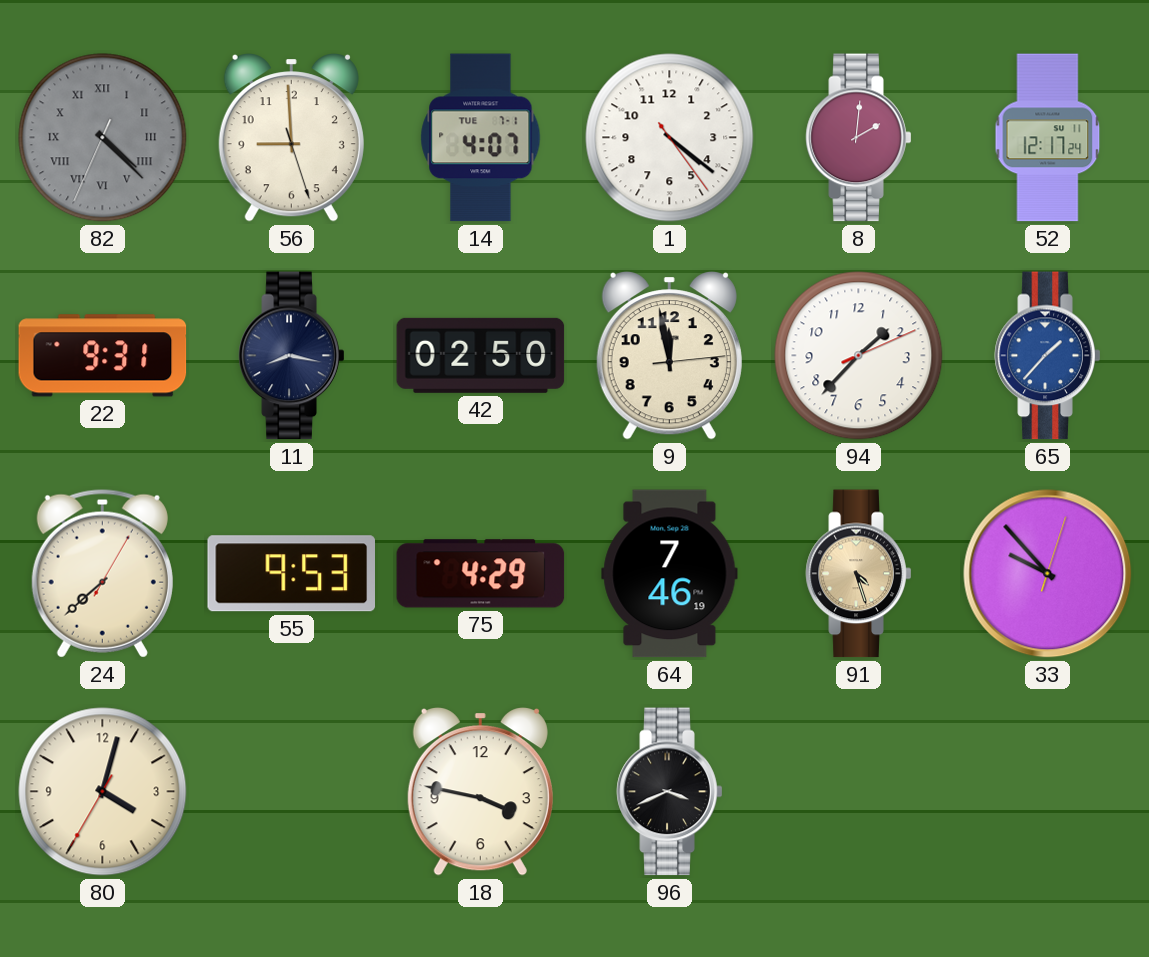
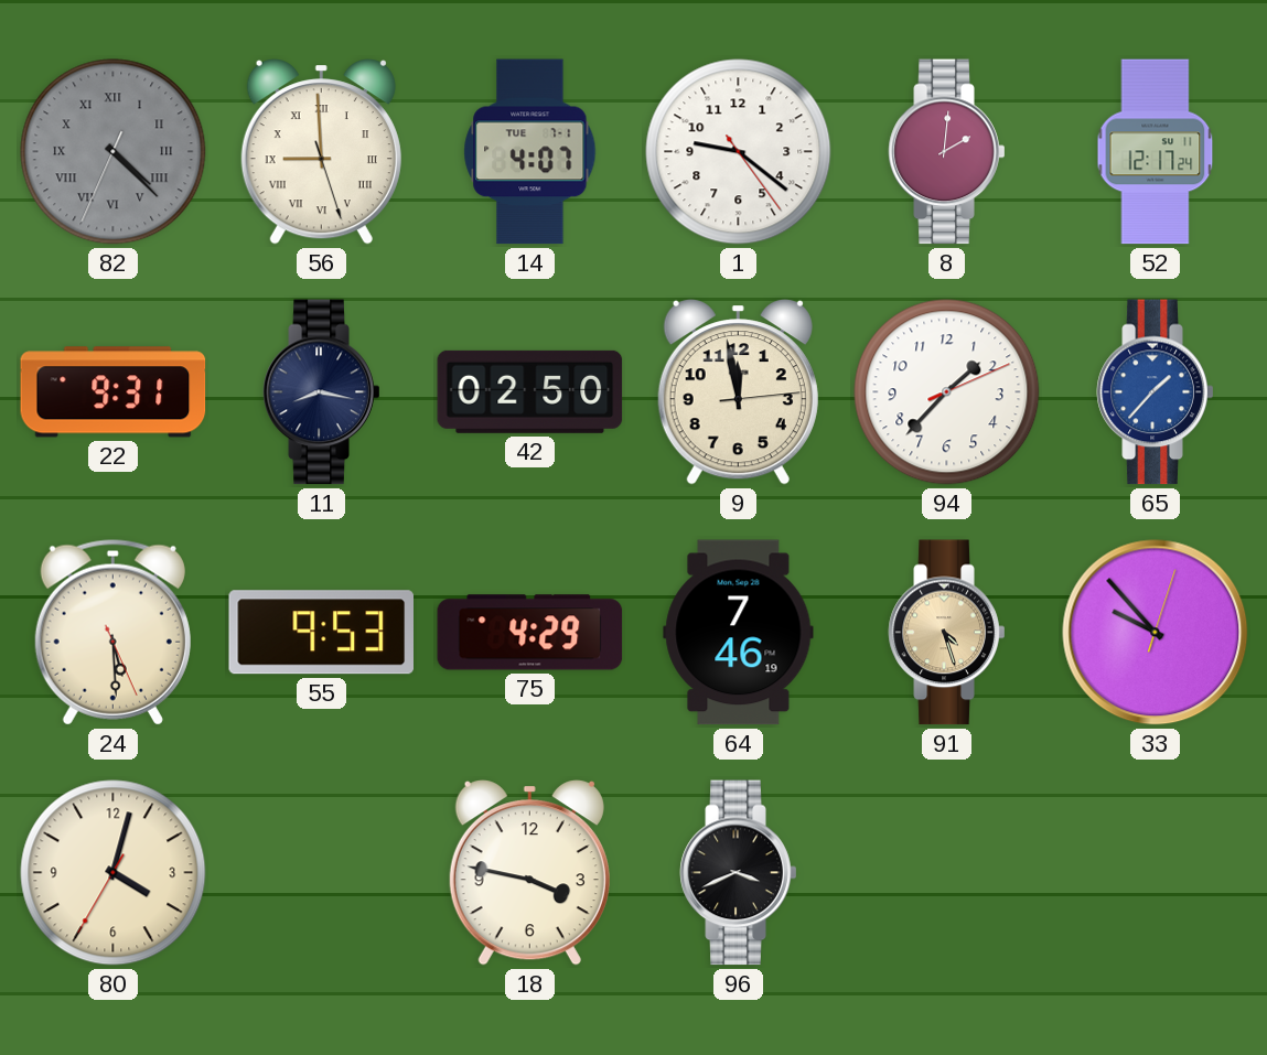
56 numerals: Arabic -> Roman (321, 152)
1: 4:21 -> 9:21 (739, 152)
24: 7:38 -> 5:29 (112, 633)
